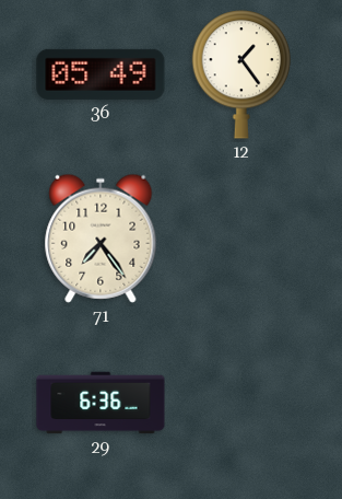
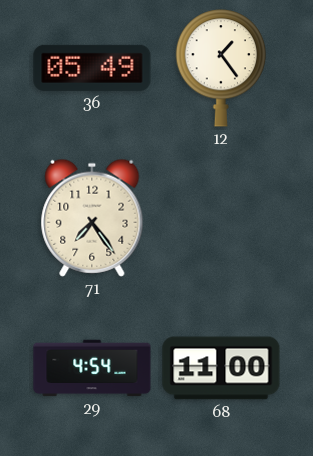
29: 6:36 -> 4:54 (92, 368)
68: none -> 11:00 (221, 368)
